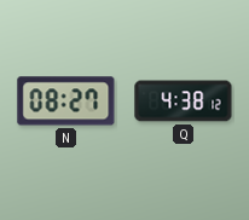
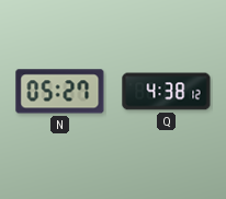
N: 08:27 -> 05:27 (60, 92)
